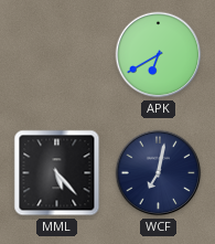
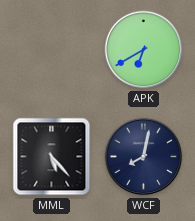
WCF: 7:02 -> 8:02 (144, 157)
